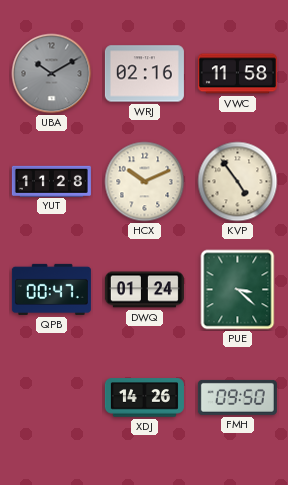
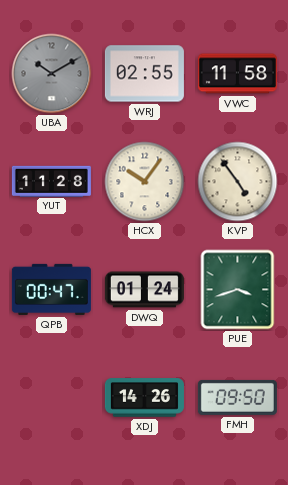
WRJ: 02:16 -> 02:55 (144, 74)
HCX: 10:11 -> 10:06 (145, 182)
PUE: 3:22 -> 3:42 (238, 290)
